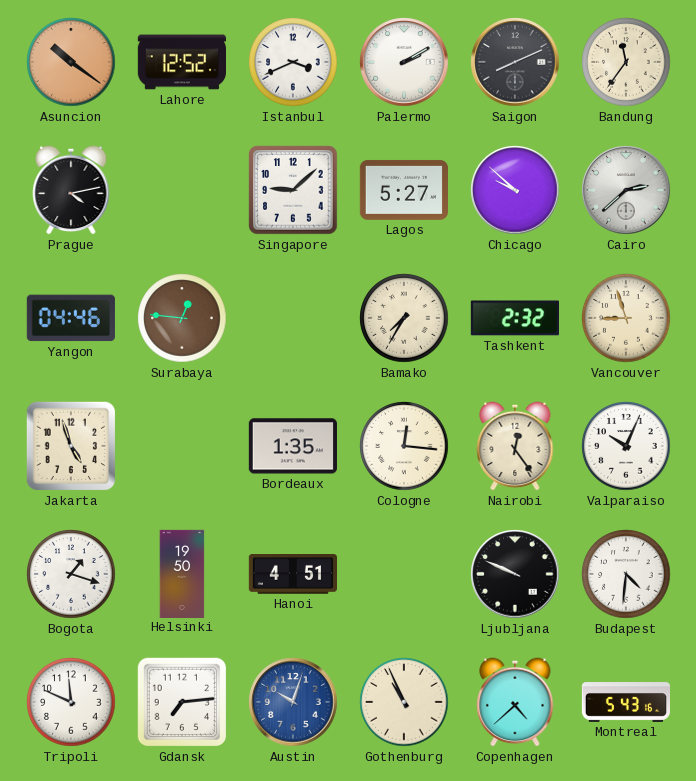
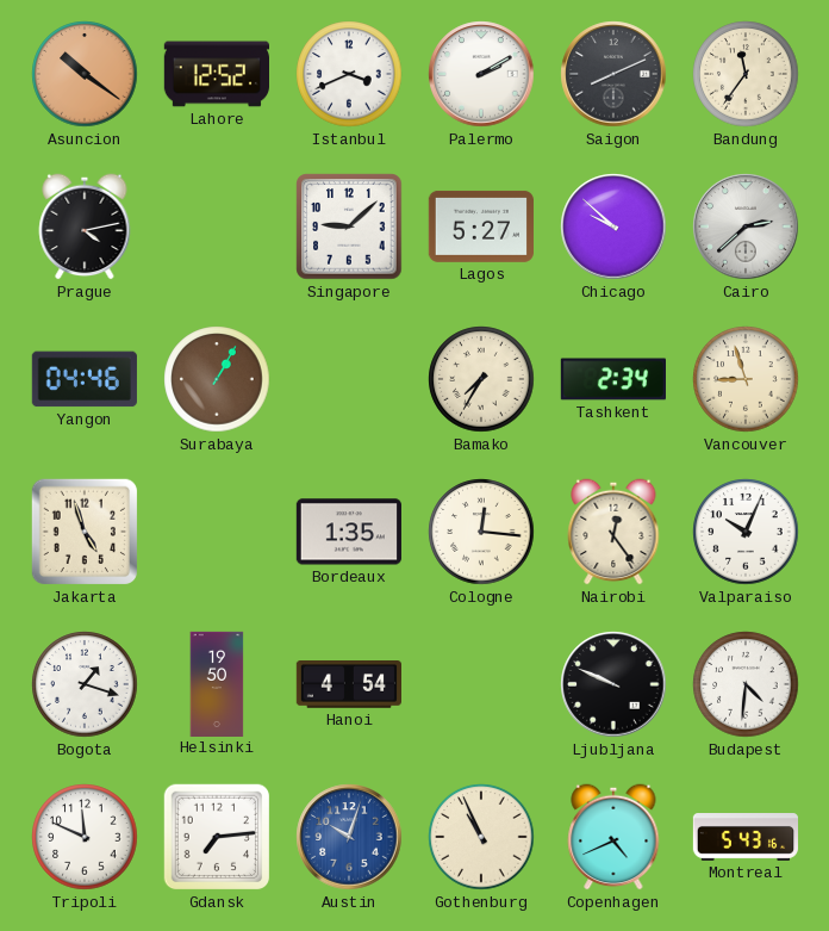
Surabaya: 12:46 -> 1:05 (217, 379)
Tashkent: 2:32 -> 2:34 (612, 379)
Hanoi: 4:51 -> 4:54 (348, 684)
Copenhagen: 4:38 -> 4:41 (613, 837)
